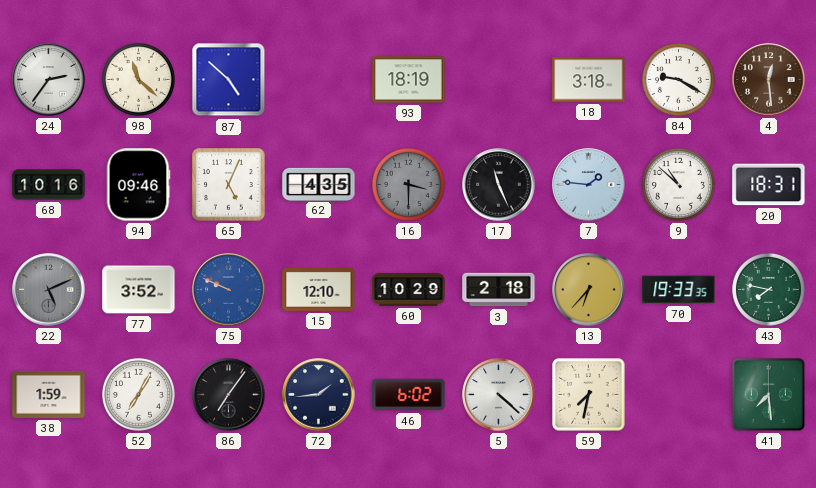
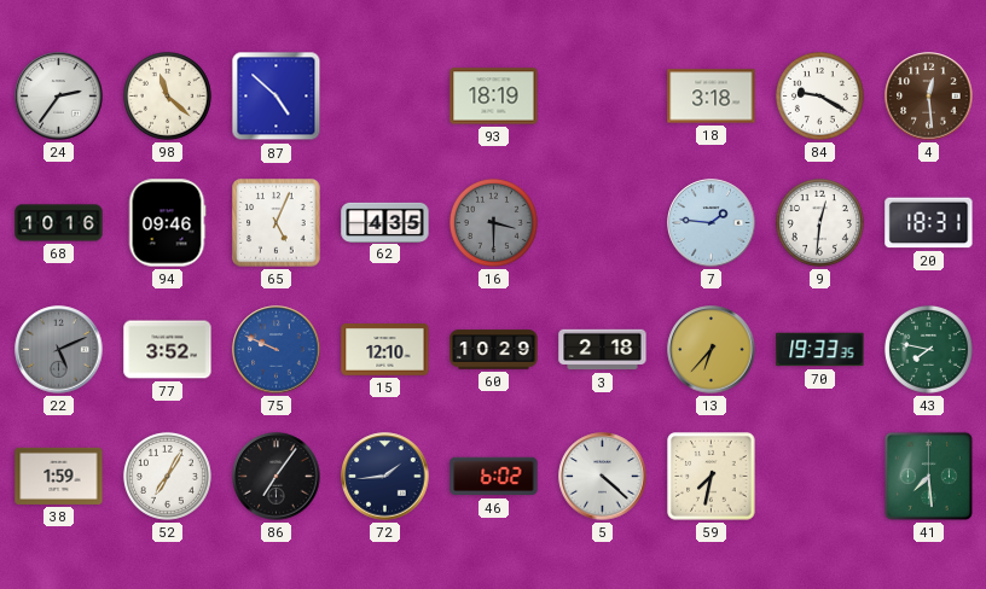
17: 11:26 -> none (499, 185)
9: 10:52 -> 12:31 (819, 222)
